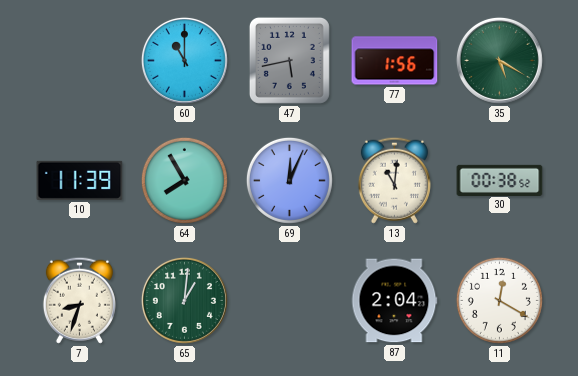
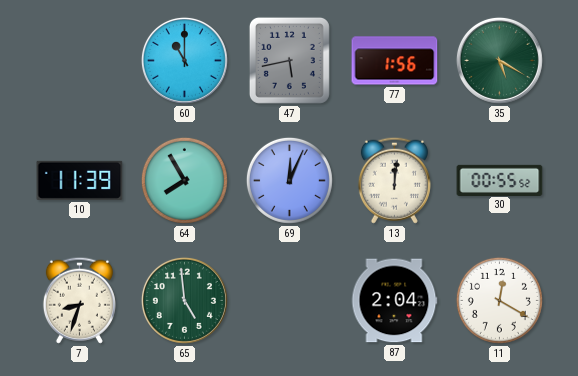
13: 11:01 -> 12:01 (394, 180)
30: 00:38 -> 00:55 (500, 180)
65: 1:01 -> 4:59 (184, 300)
